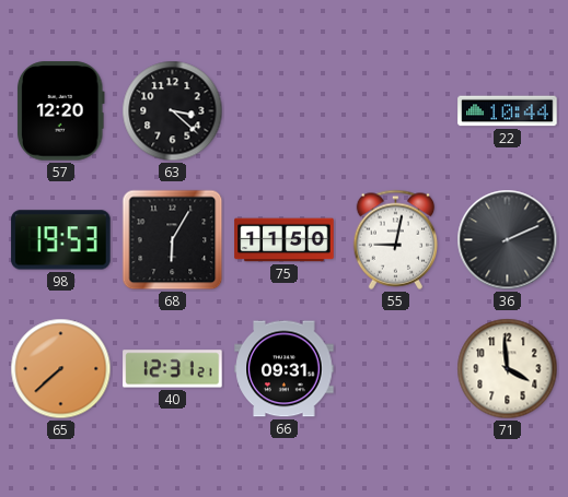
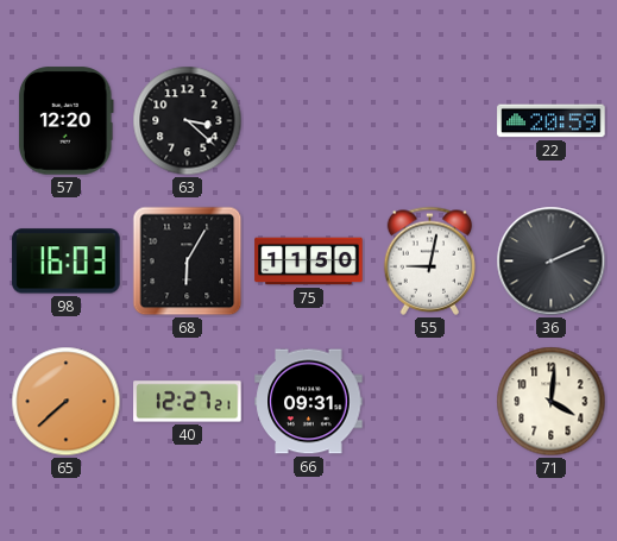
22: 10:44 -> 20:59 (552, 121)
98: 19:53 -> 16:03 (67, 262)
40: 12:31 -> 12:27 (188, 402)
71: 3:59 -> 4:01 (552, 402)
